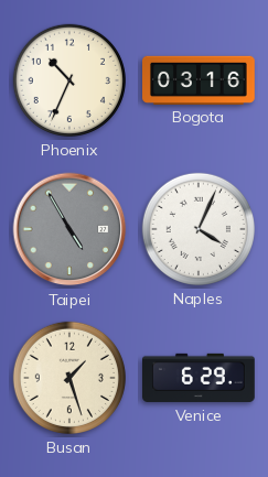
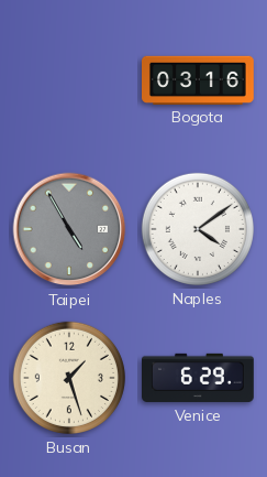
Phoenix: 10:34 -> none (69, 80)
Naples: 4:04 -> 4:09 (198, 229)
